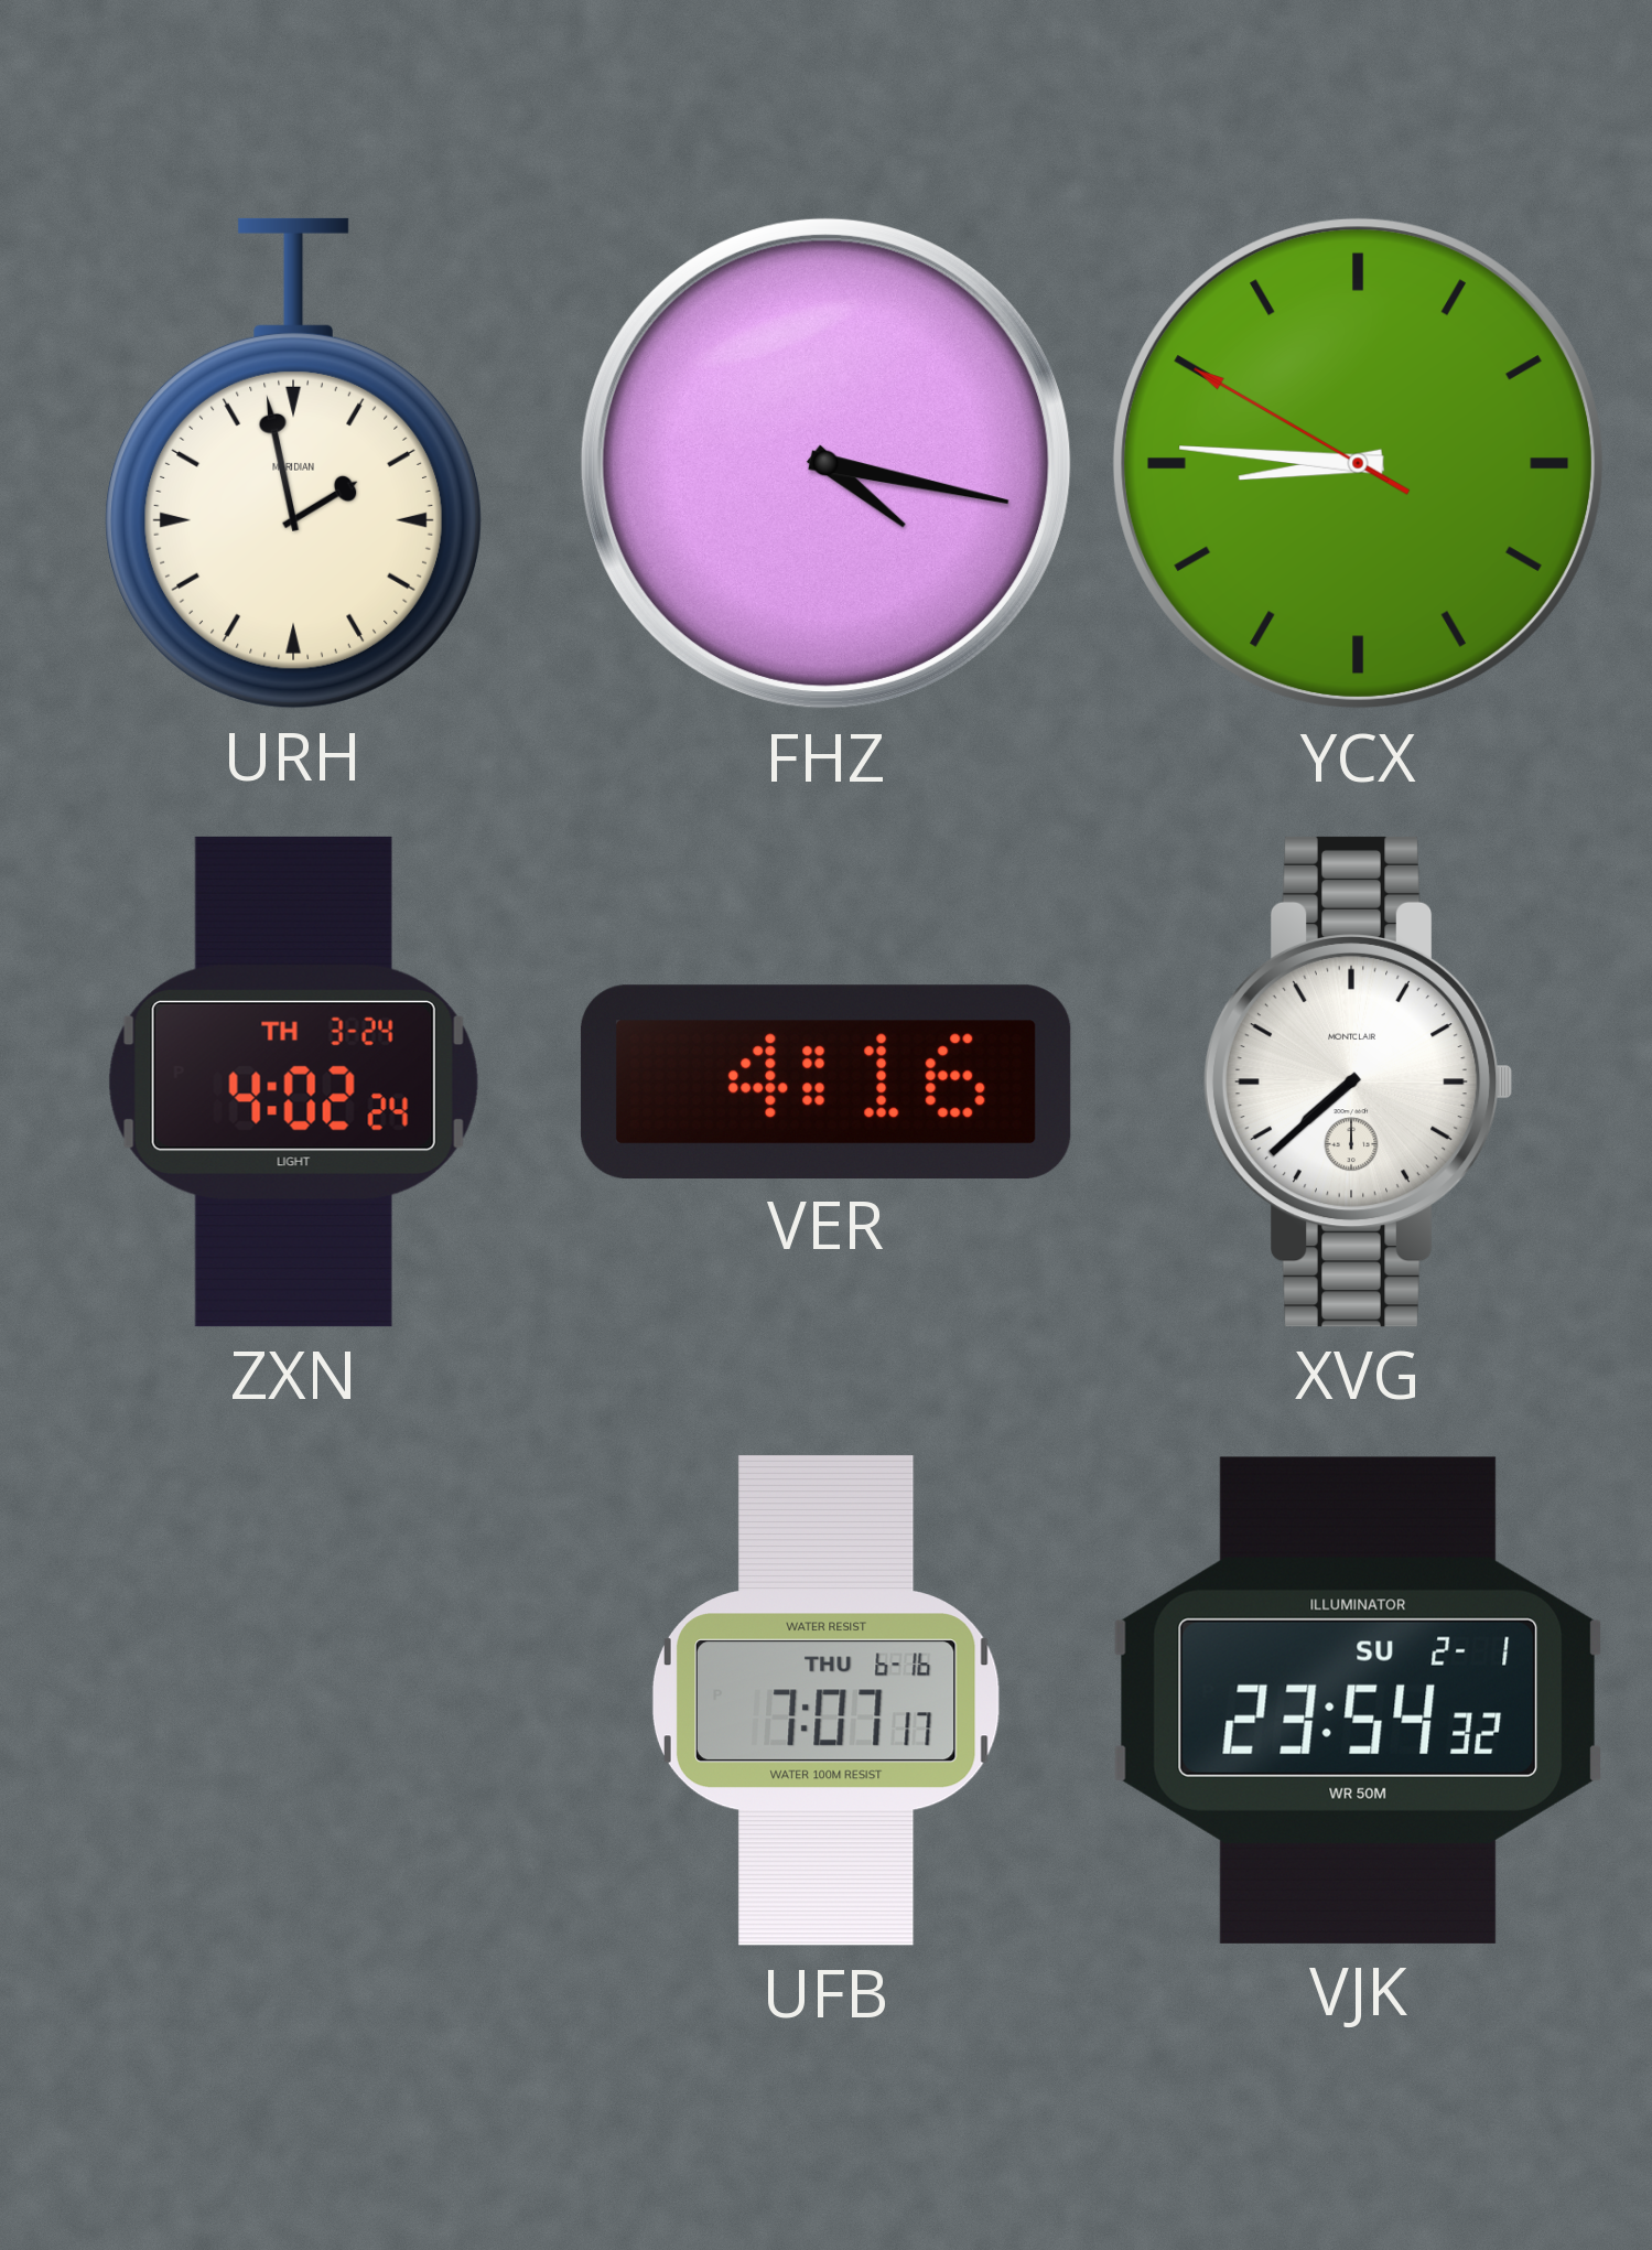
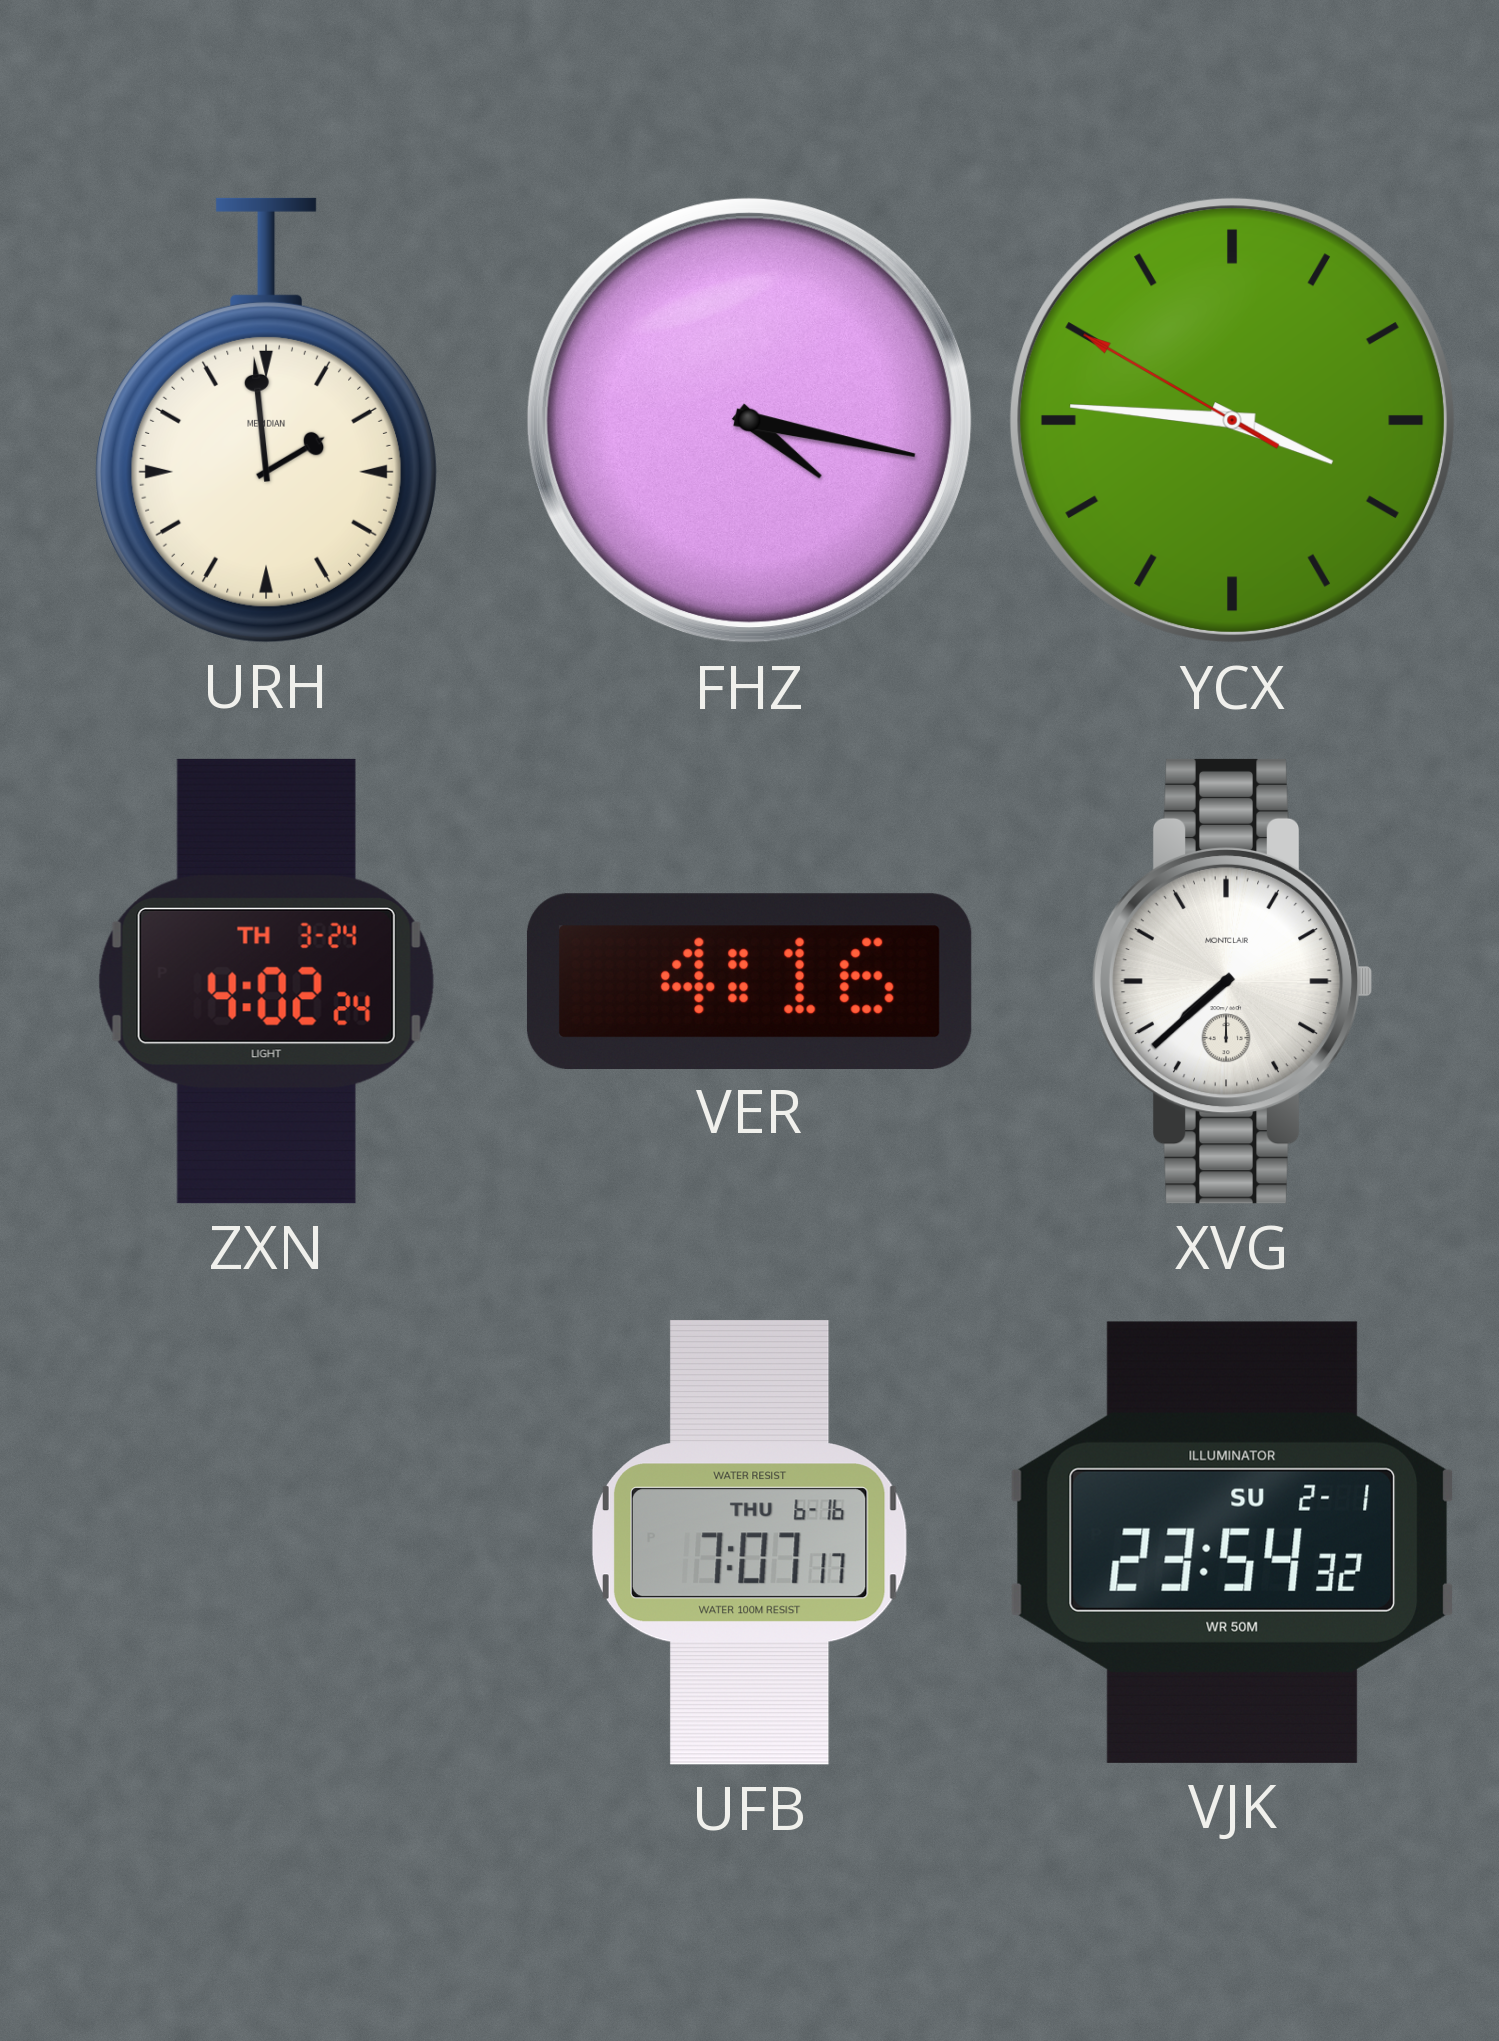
URH: 1:58 -> 1:59 (267, 420)
YCX: 8:45 -> 3:45 (1233, 421)
